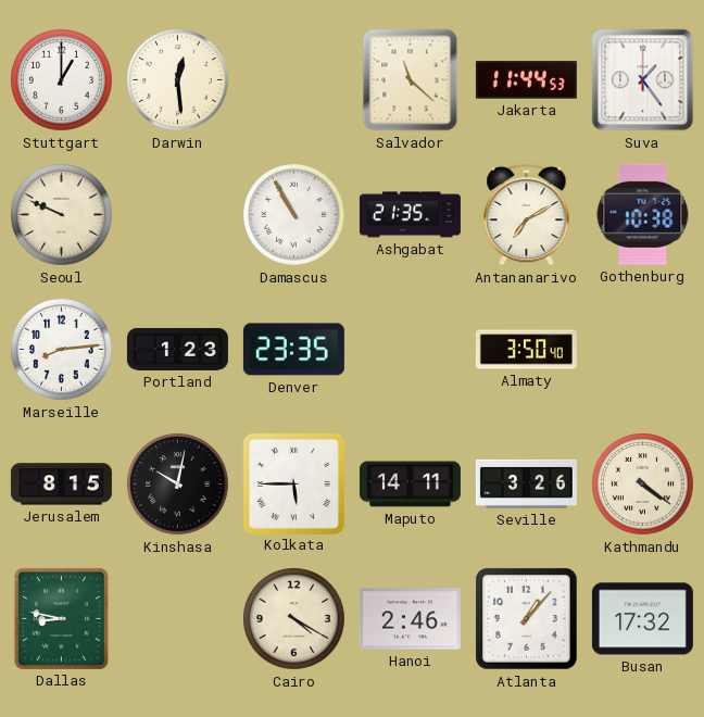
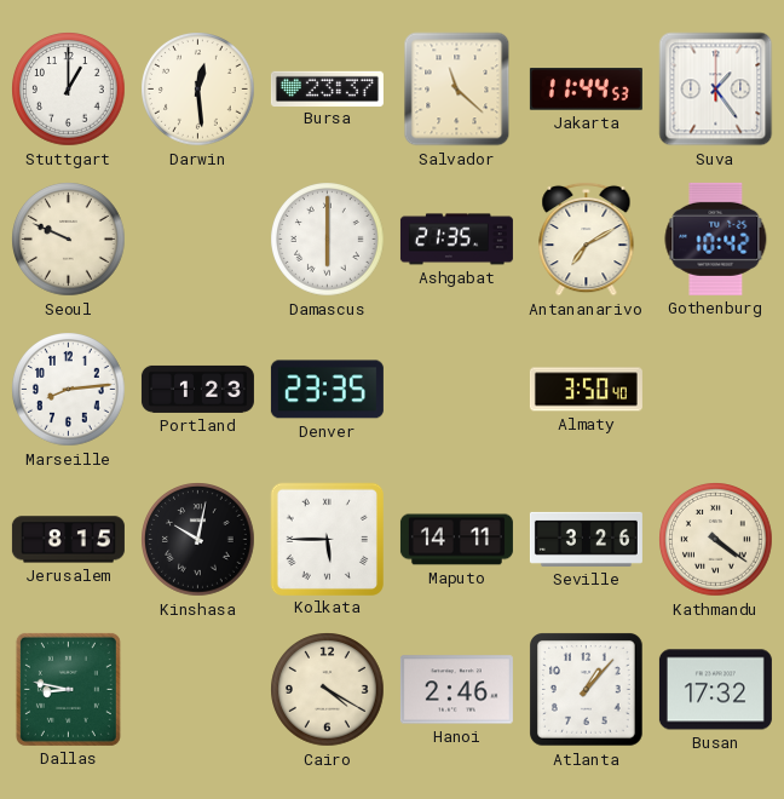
Bursa: none -> 23:37 (327, 88)
Damascus: 10:55 -> 6:00 (328, 240)
Gothenburg: 10:38 -> 10:42 (716, 238)
